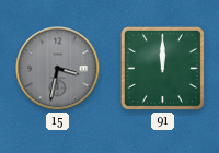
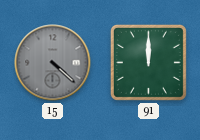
15: 3:32 -> 4:22 (53, 63)
